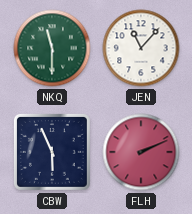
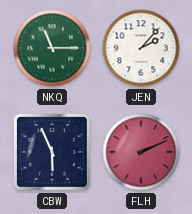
NKQ: 11:30 -> 11:15 (52, 48)
JEN: 11:07 -> 2:07 (141, 48)
